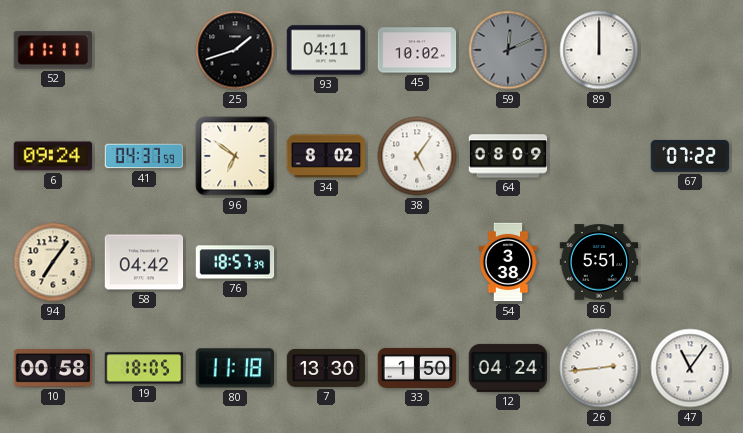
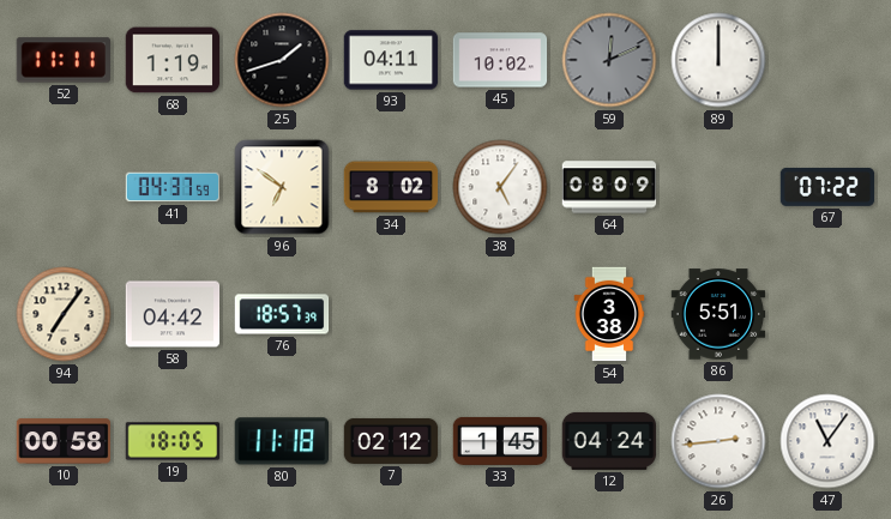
68: none -> 1:19 (173, 60)
6: 09:24 -> none (53, 156)
7: 13:30 -> 02:12 (391, 441)
33: 1:50 -> 1:45 (500, 441)
